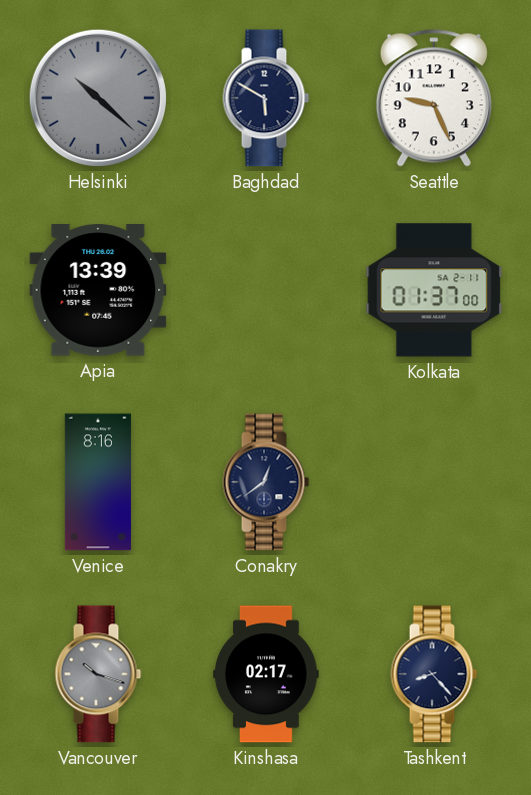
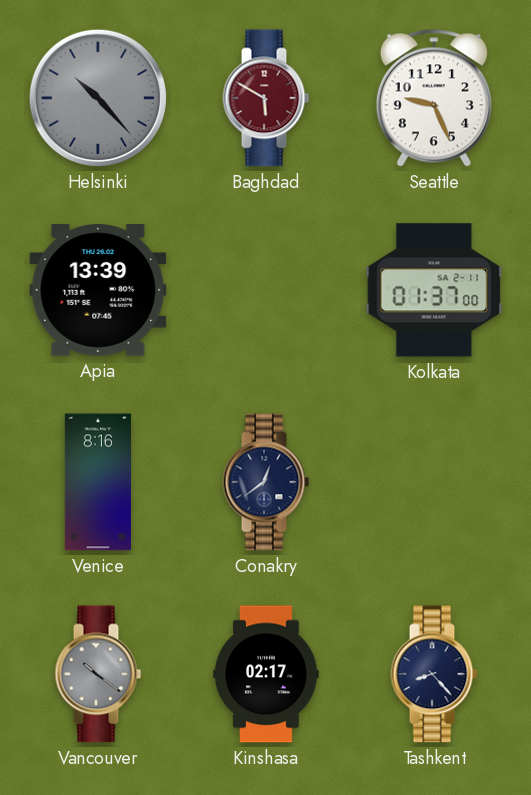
Helsinki: 10:22 -> 10:23 (98, 98)
Baghdad dial: navy -> burgundy (266, 98)
Vancouver: 10:18 -> 10:21 (98, 674)
